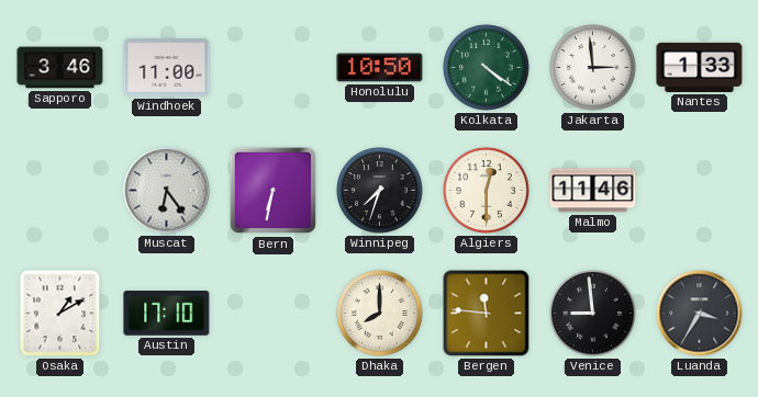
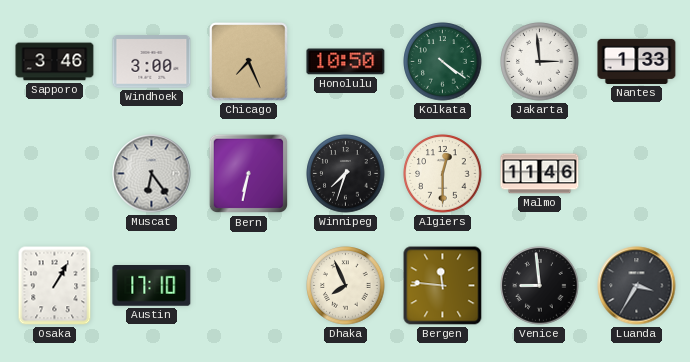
Windhoek: 11:00 -> 3:00 (152, 62)
Chicago: none -> 7:26 (249, 62)
Osaka: 1:10 -> 1:05 (55, 286)
Dhaka: 8:00 -> 7:56 (346, 286)
